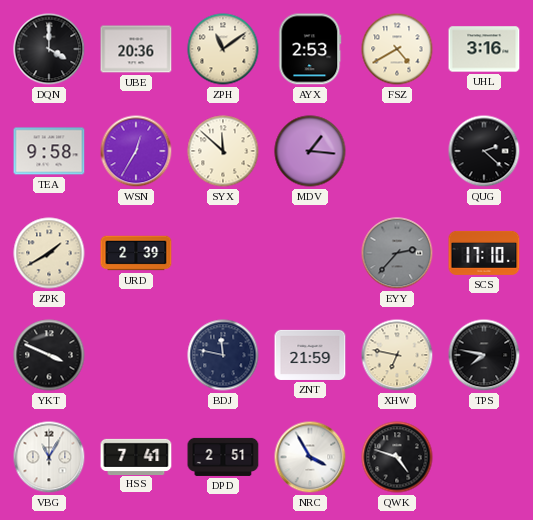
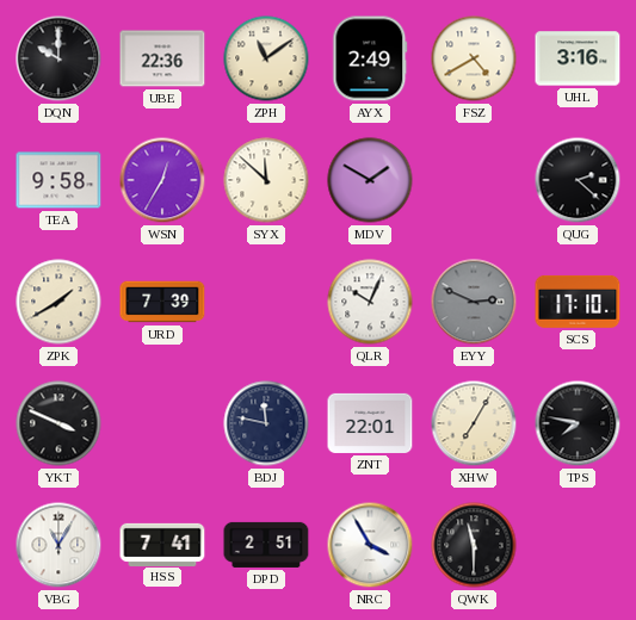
DQN: 4:00 -> 10:00 (58, 58)
UBE: 20:36 -> 22:36 (162, 58)
AYX: 2:53 -> 2:49 (370, 58)
MDV: 1:16 -> 1:50 (370, 180)
URD: 2:39 -> 7:39 (162, 302)
QLR: none -> 10:04 (370, 302)
EYY: 2:37 -> 2:49 (474, 302)
ZNT: 21:59 -> 22:01 (370, 423)
XHW: 6:47 -> 7:05 (474, 423)
QWK: 4:48 -> 11:30 (474, 545)
